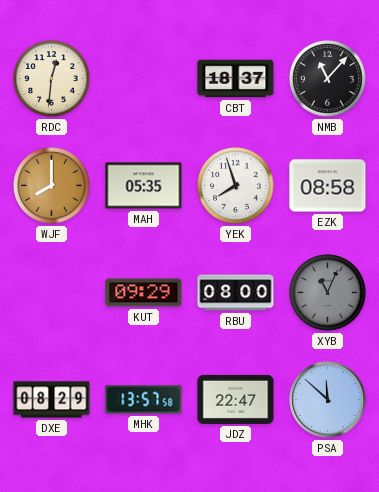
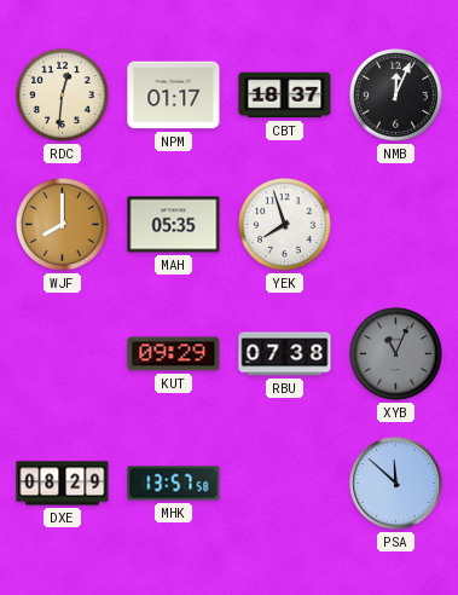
NPM: none -> 01:17 (174, 96)
NMB: 11:07 -> 12:04 (396, 96)
EZK: 08:58 -> none (328, 186)
RBU: 08:00 -> 07:38 (285, 354)
JDZ: 22:47 -> none (236, 399)
